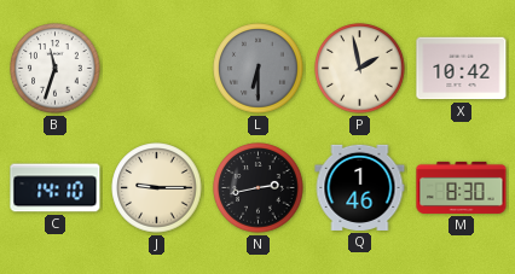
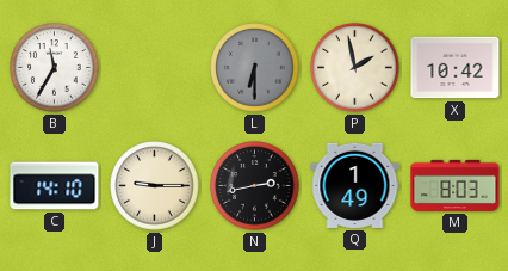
B: 11:33 -> 11:35 (55, 68)
Q: 1:46 -> 1:49 (355, 185)
M: 8:30 -> 8:03 (456, 185)
